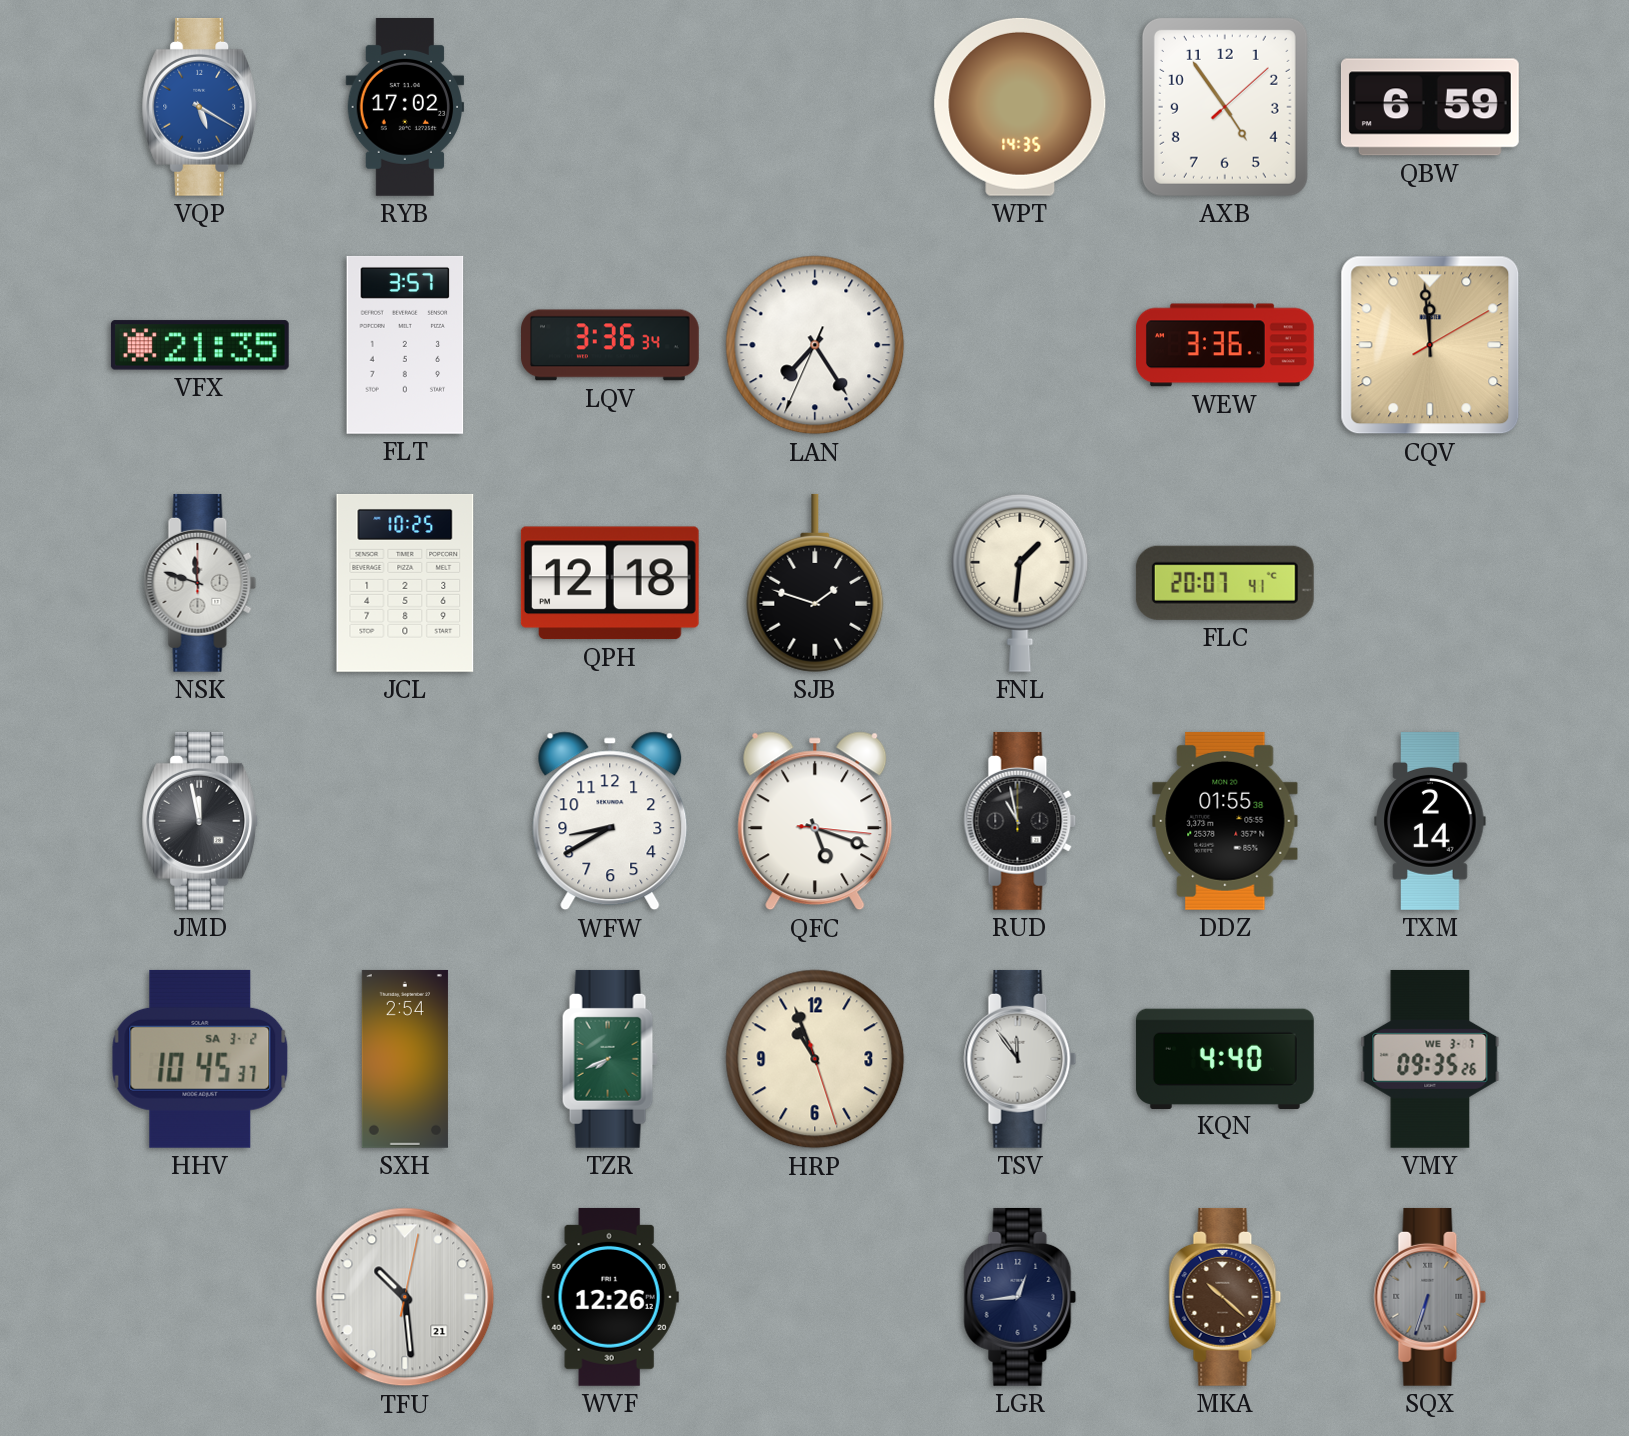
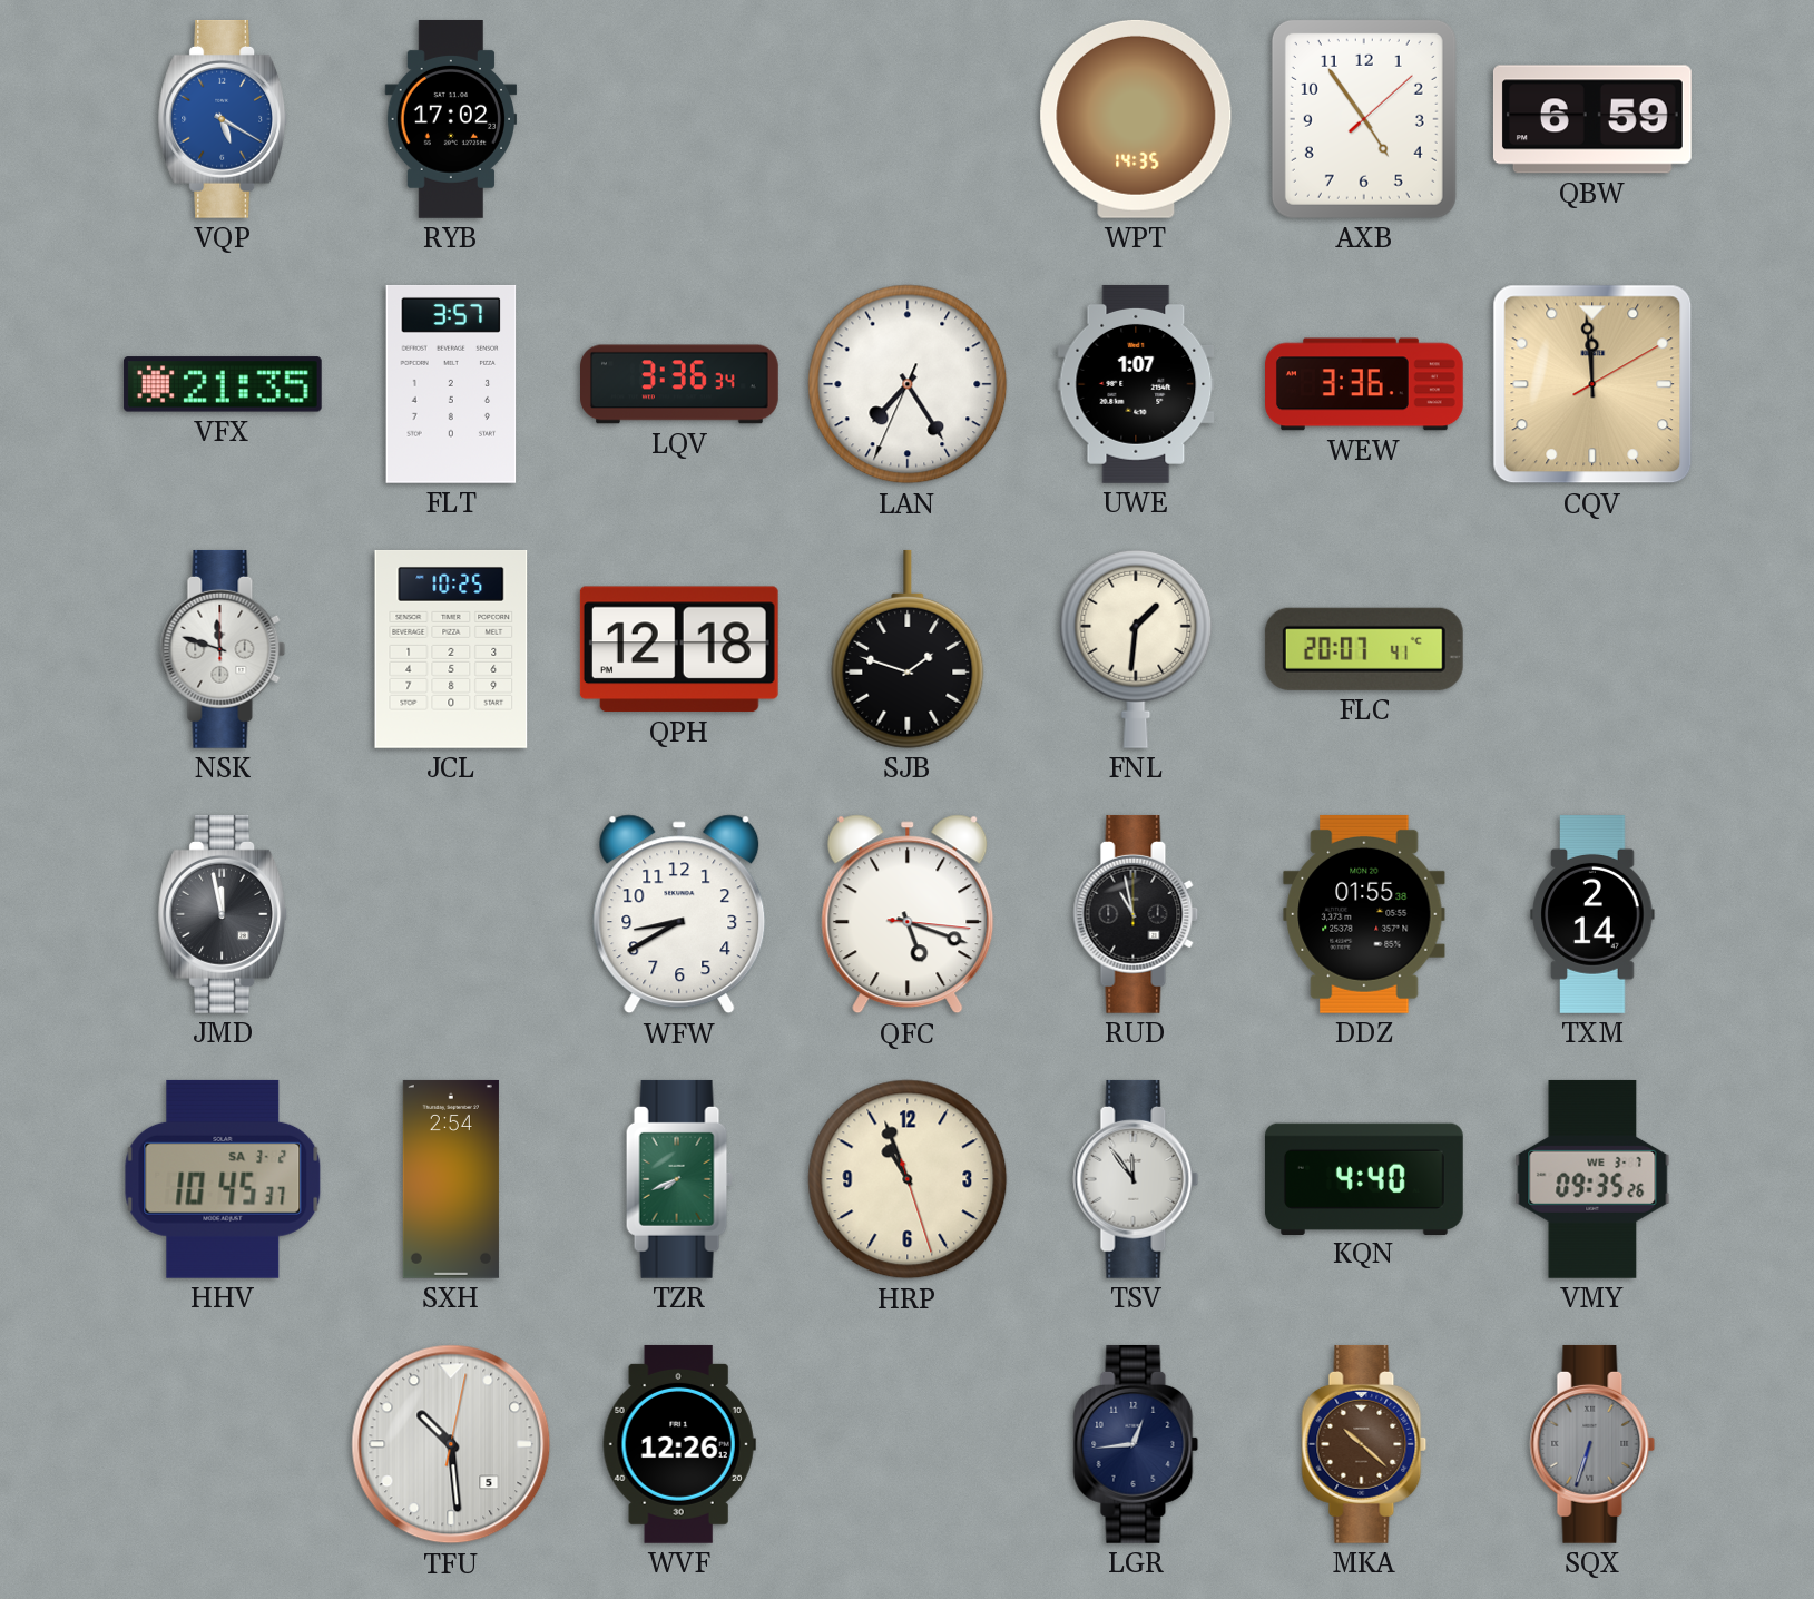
UWE: none -> 1:07 (1136, 384)
TFU date: 21 -> 5 (451, 1444)
